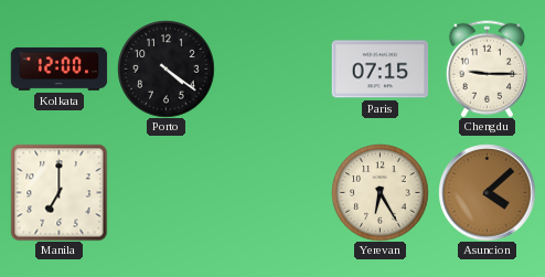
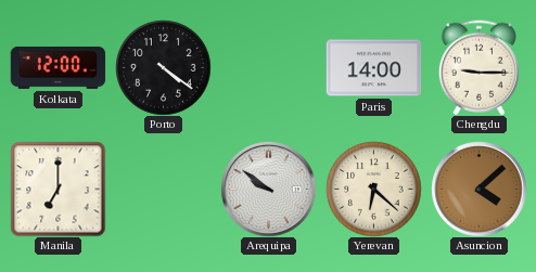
Paris: 07:15 -> 14:00 (373, 68)
Arequipa: none -> 9:51 (268, 189)
Yerevan: 6:25 -> 6:22 (373, 189)
